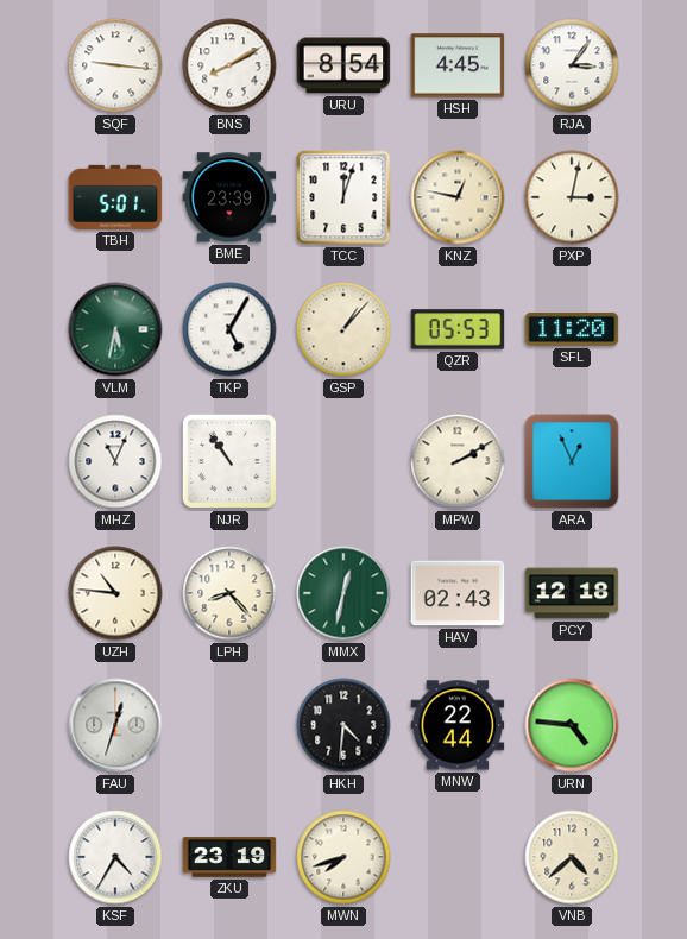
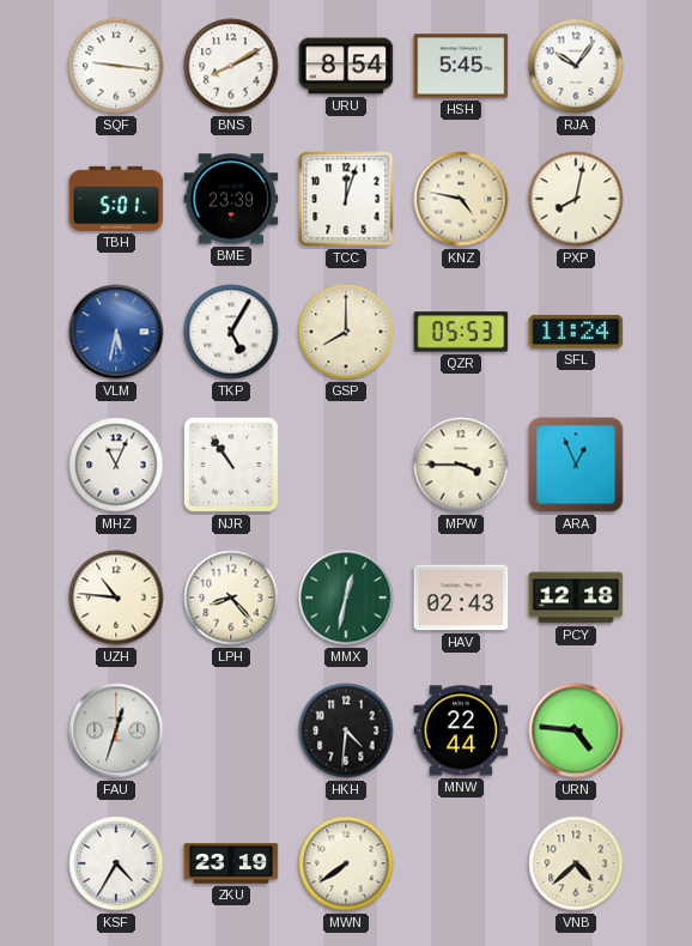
HSH: 4:45 -> 5:45 (461, 66)
RJA: 3:06 -> 10:06 (576, 66)
KNZ: 12:47 -> 4:47 (461, 199)
PXP: 3:02 -> 8:02 (576, 199)
VLM dial: green -> blue (116, 332)
GSP: 1:07 -> 8:00 (346, 332)
SFL: 11:20 -> 11:24 (576, 332)
MPW: 2:10 -> 3:45 (461, 465)
MWN: 7:42 -> 7:39 (346, 863)
